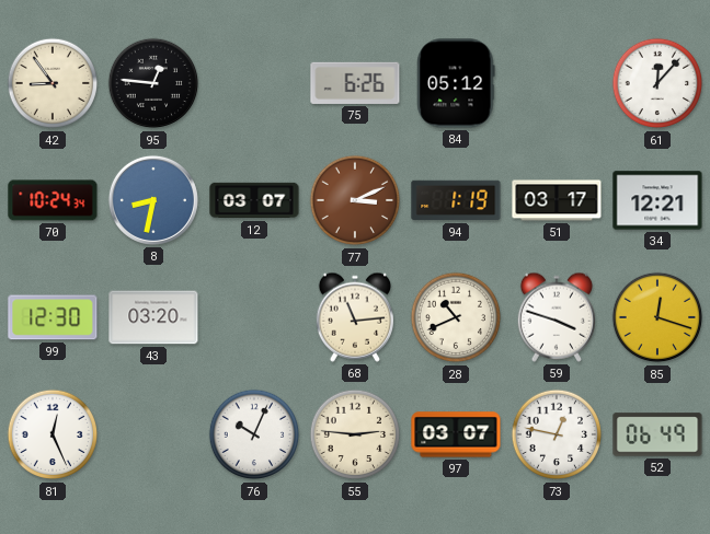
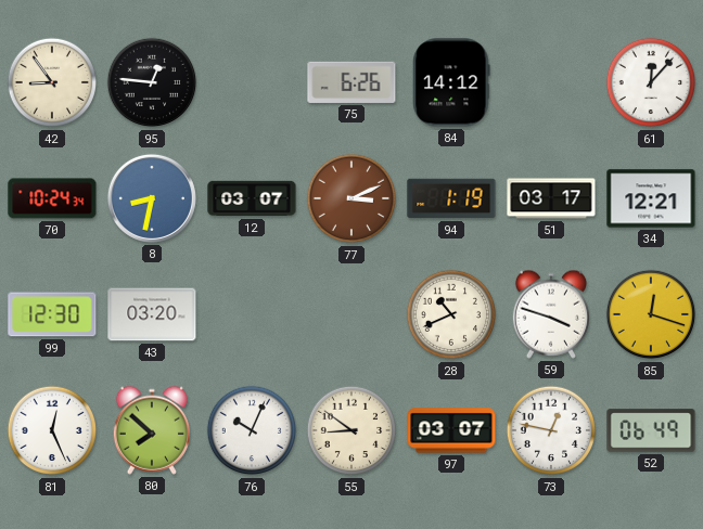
84: 05:12 -> 14:12 (451, 82)
68: 11:14 -> none (354, 317)
80: none -> 7:52 (151, 430)
55: 2:46 -> 8:51 (351, 430)
